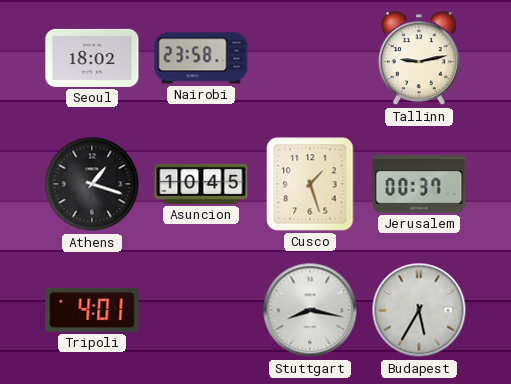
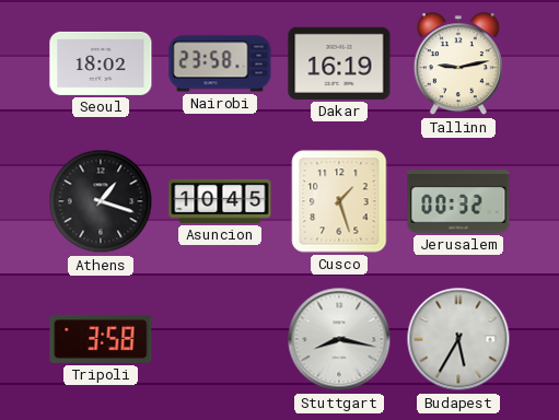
Dakar: none -> 16:19 (339, 63)
Jerusalem: 00:37 -> 00:32 (458, 201)
Tripoli: 4:01 -> 3:58 (101, 340)
